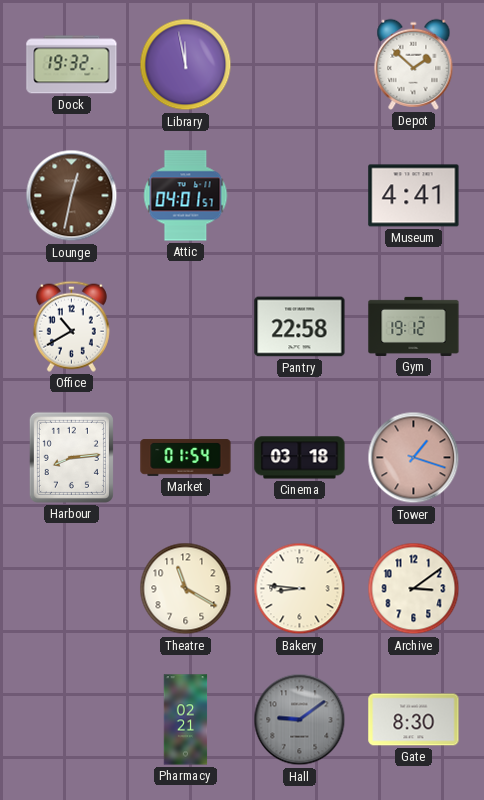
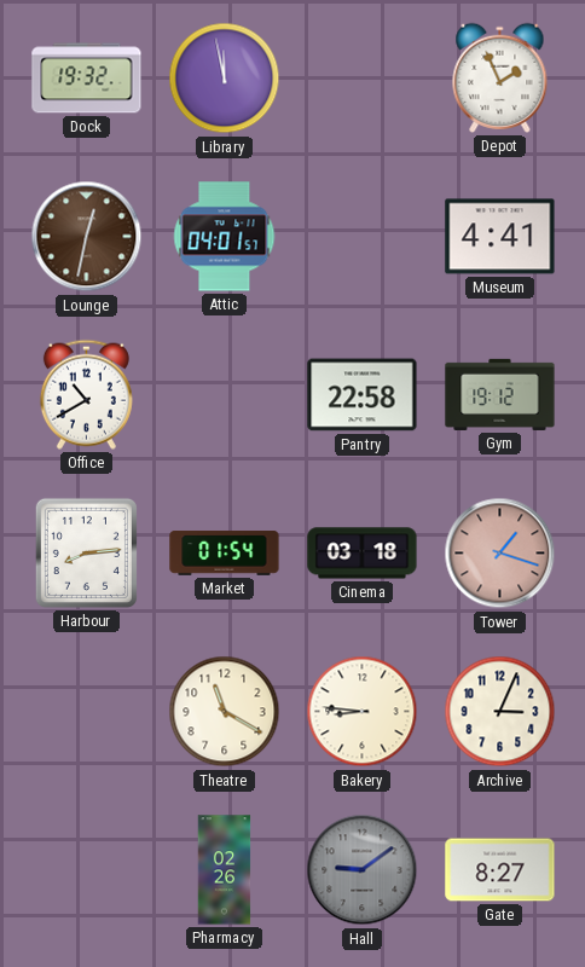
Depot: 1:52 -> 1:56 (500, 77)
Archive: 3:09 -> 3:04 (500, 712)
Pharmacy: 02:21 -> 02:26 (225, 870)
Gate: 8:30 -> 8:27 (500, 870)
